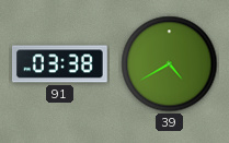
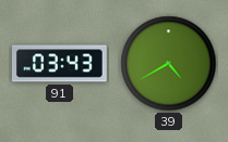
91: 03:38 -> 03:43 (59, 64)
